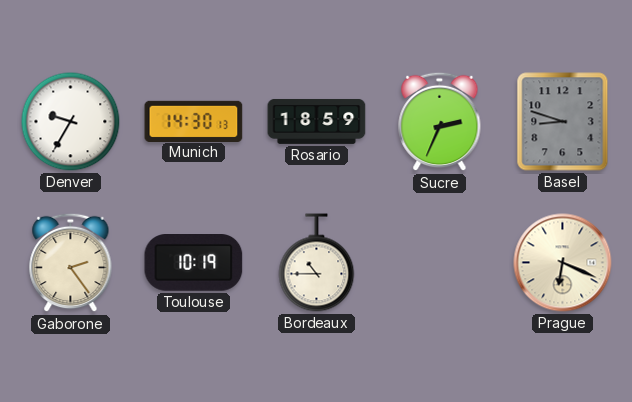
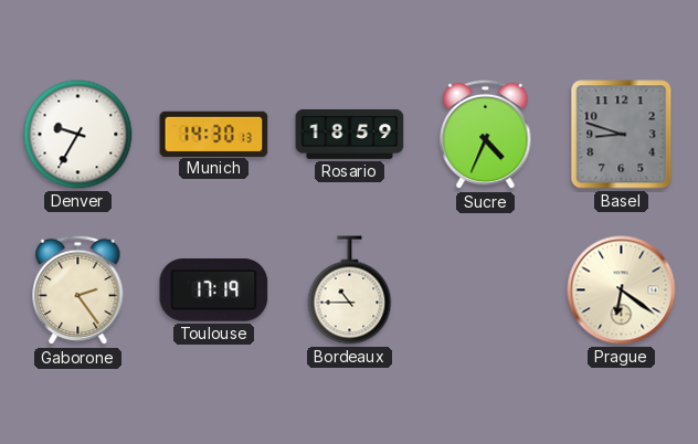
Sucre: 2:34 -> 4:34 (486, 135)
Toulouse: 10:19 -> 17:19 (214, 290)
Prague: 6:19 -> 6:21 (622, 290)
